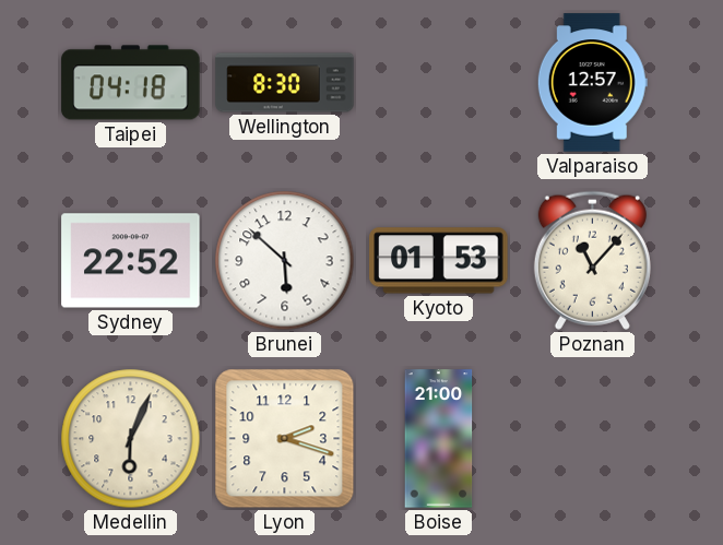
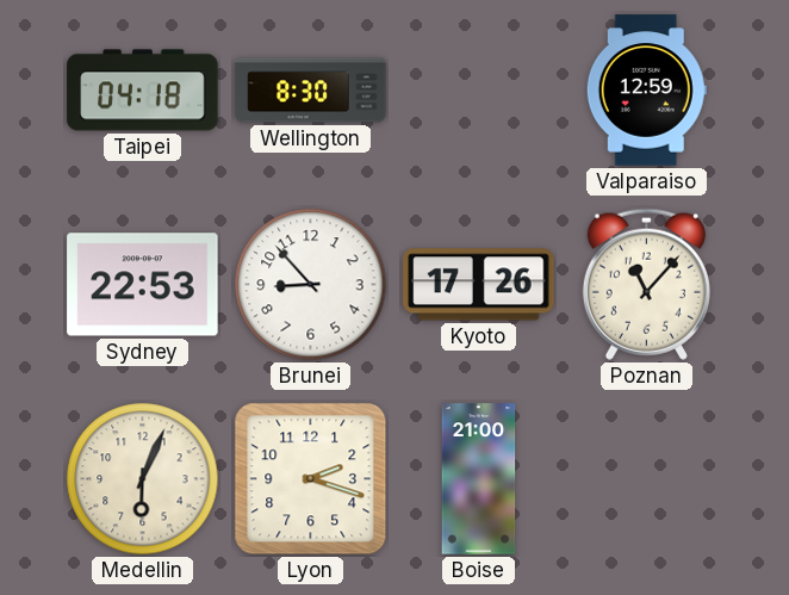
Valparaiso: 12:57 -> 12:59 (646, 91)
Sydney: 22:52 -> 22:53 (143, 285)
Brunei: 5:52 -> 8:53 (311, 285)
Kyoto: 01:53 -> 17:26 (479, 285)
